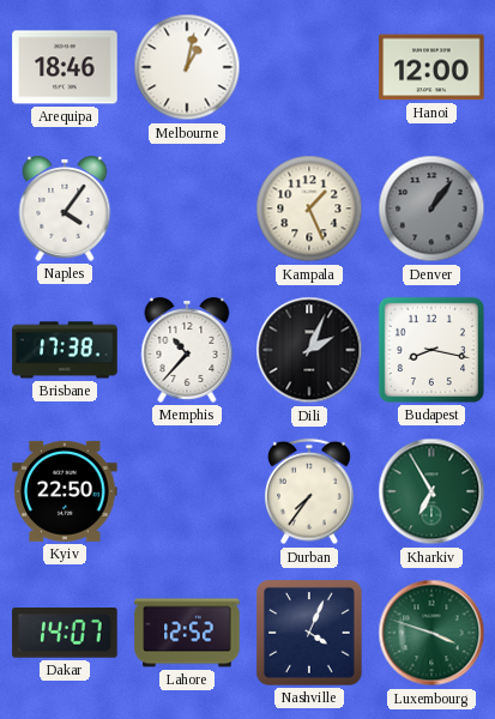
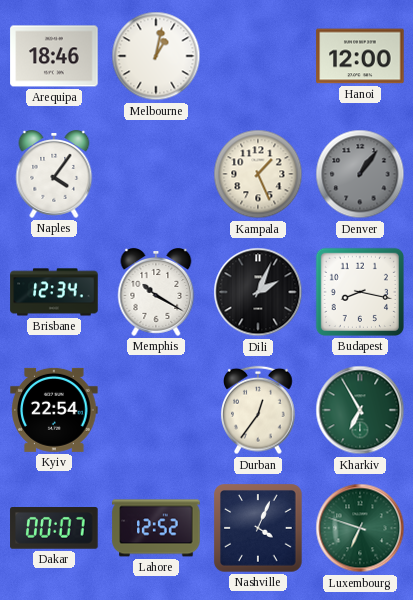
Brisbane: 17:38 -> 12:34 (54, 292)
Memphis: 10:37 -> 10:20 (156, 293)
Kyiv: 22:50 -> 22:54 (54, 410)
Durban: 7:36 -> 12:36 (258, 410)
Dakar: 14:07 -> 00:07 (54, 529)
Luxembourg: 3:48 -> 6:48 (360, 528)
